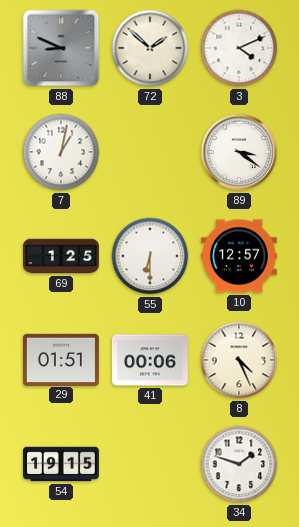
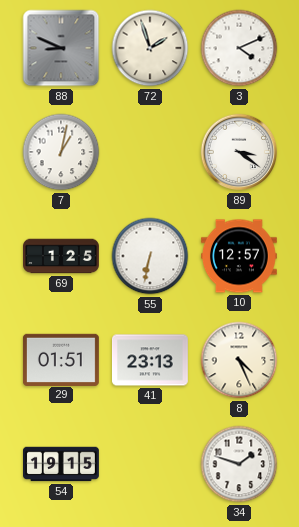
72: 1:52 -> 1:57 (150, 48)
55: 6:30 -> 6:32 (150, 256)
41: 00:06 -> 23:13 (150, 360)
